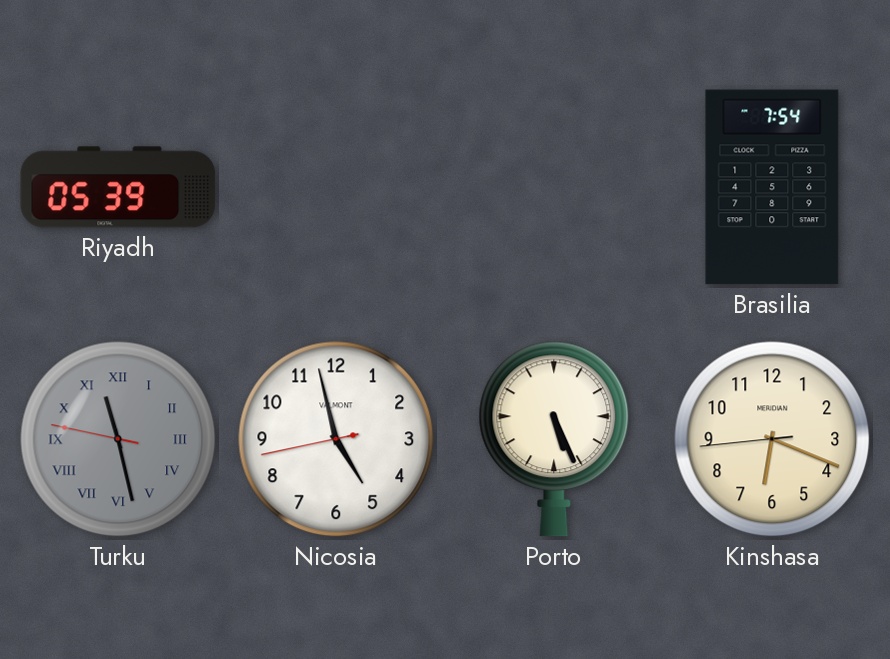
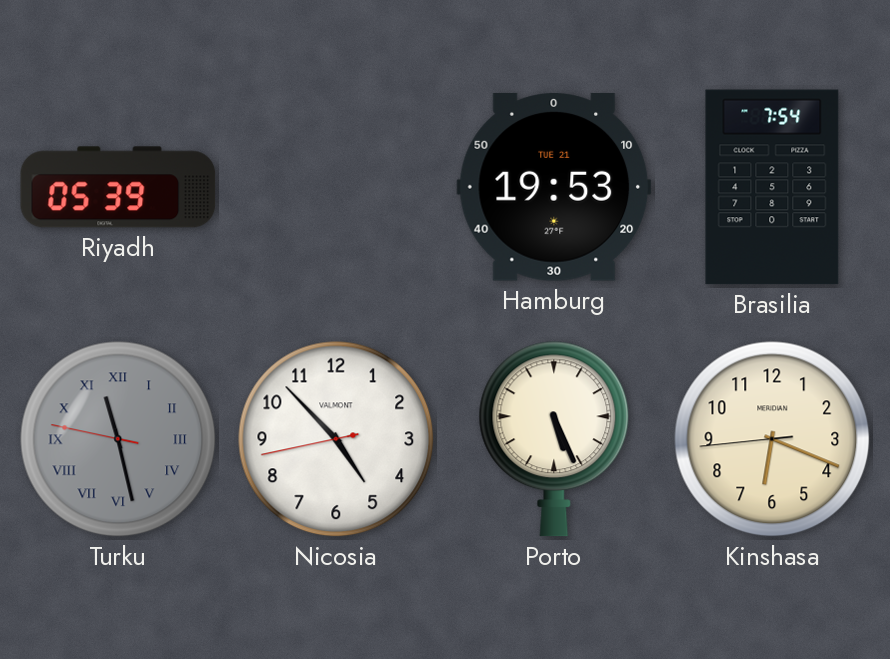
Hamburg: none -> 19:53 (554, 188)
Nicosia: 4:57 -> 4:52 (336, 439)
